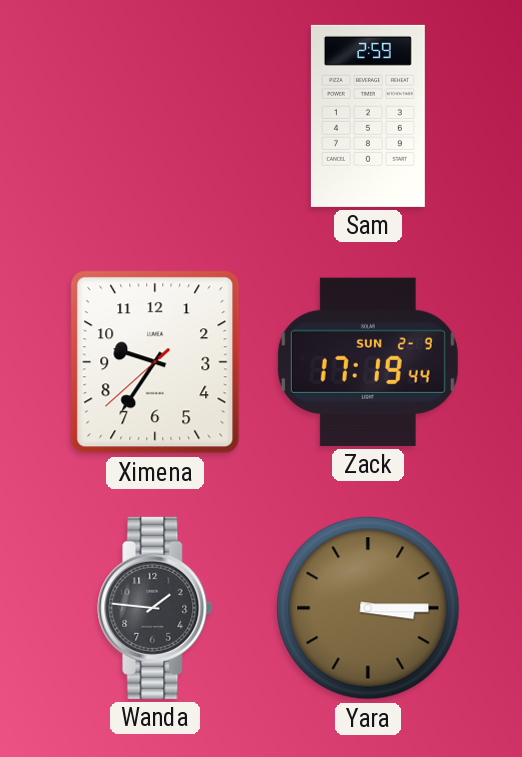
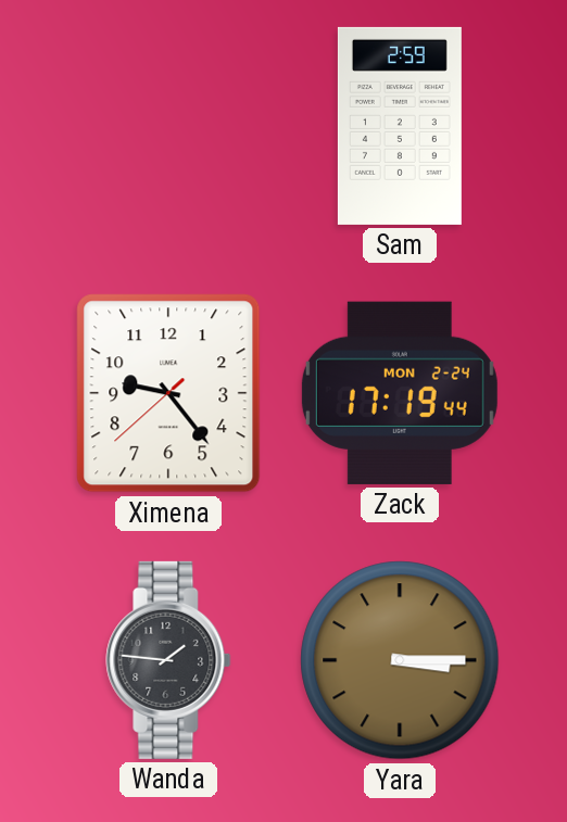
Ximena: 9:35 -> 9:23 (168, 393)
Zack date: SUN 2-9 -> MON 2-24 (400, 393)
